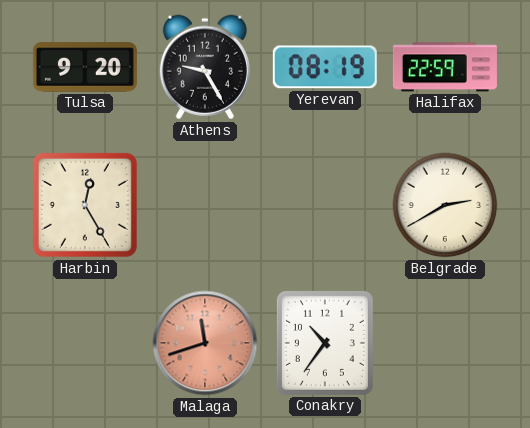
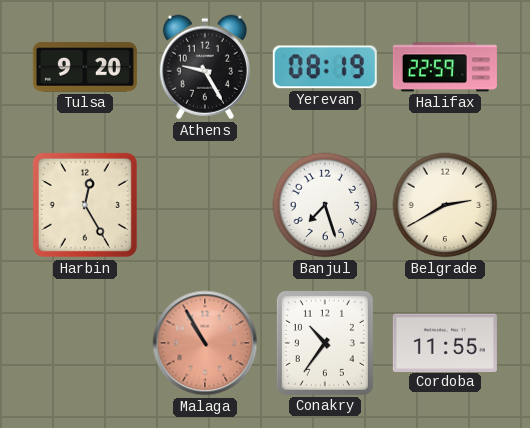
Banjul: none -> 7:27 (325, 205)
Malaga: 11:42 -> 10:55 (205, 343)
Cordoba: none -> 11:55 (445, 342)
